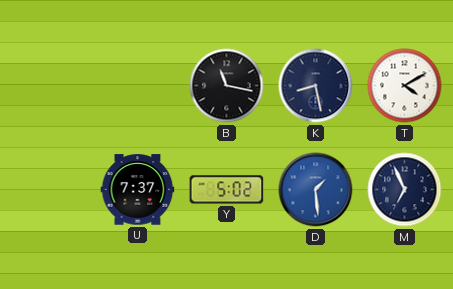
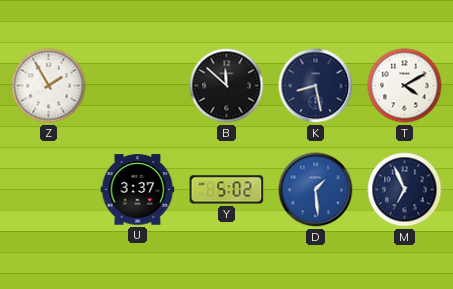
Z: none -> 1:55 (49, 86)
B: 11:17 -> 11:52 (227, 86)
U: 7:37 -> 3:37 (138, 190)
